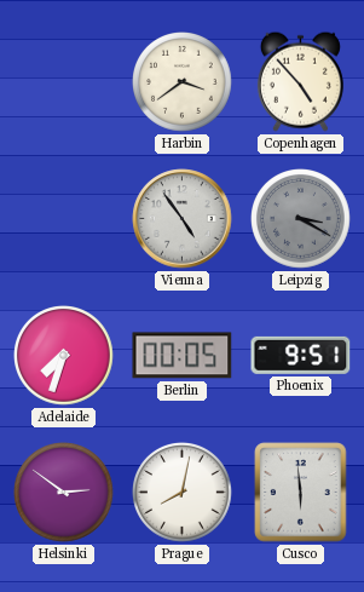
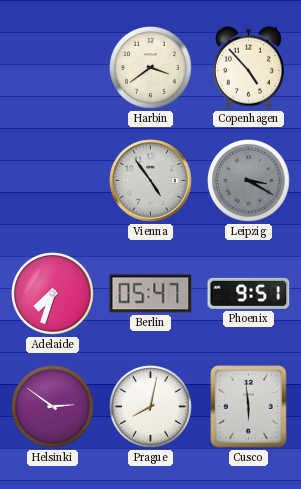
Berlin: 00:05 -> 05:47 (151, 294)
